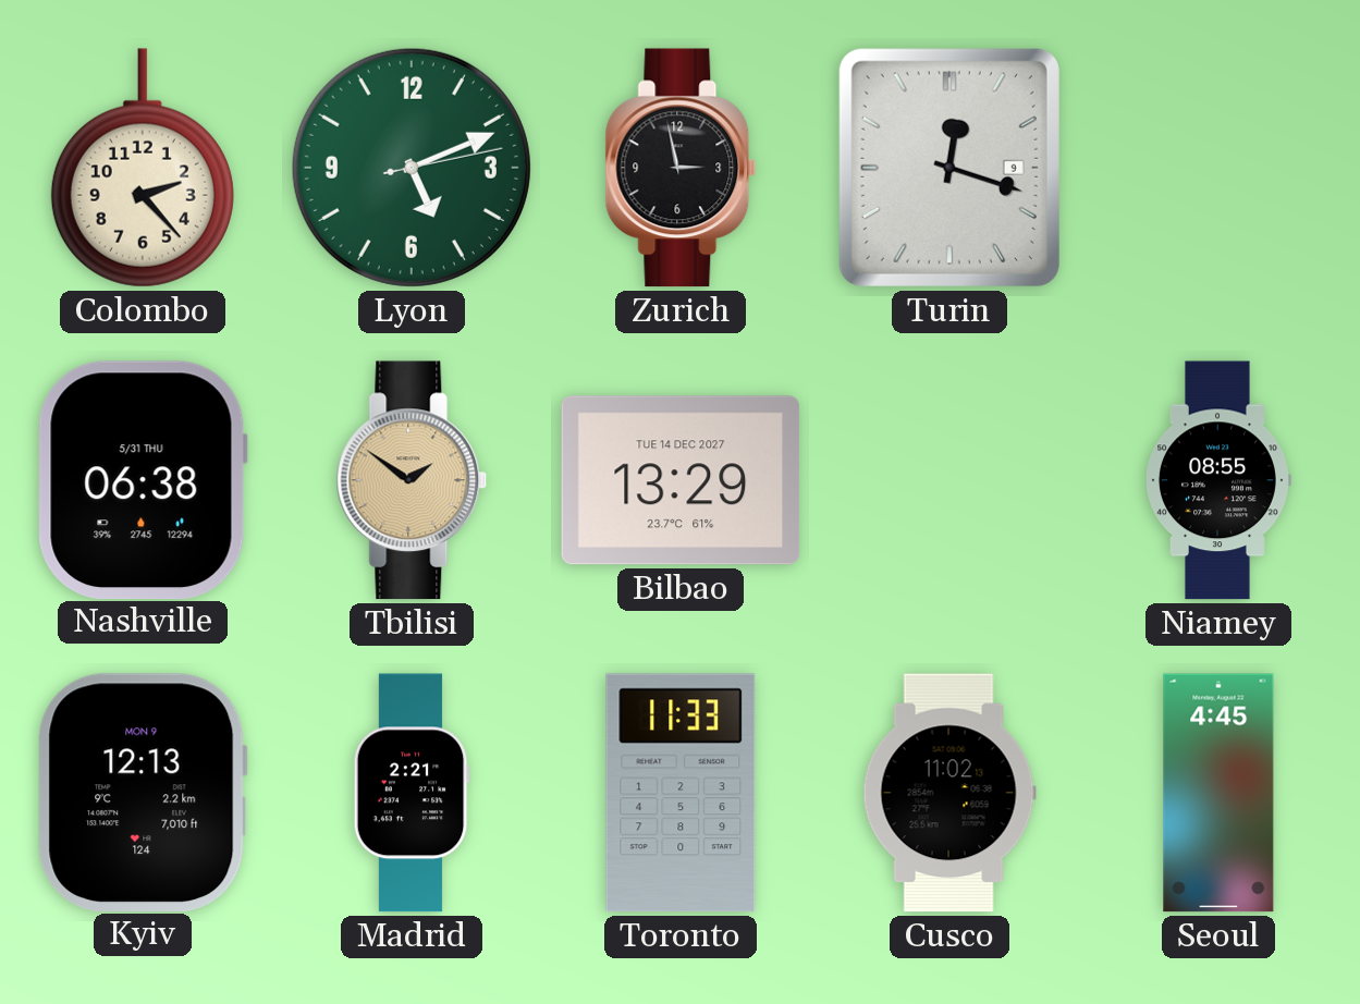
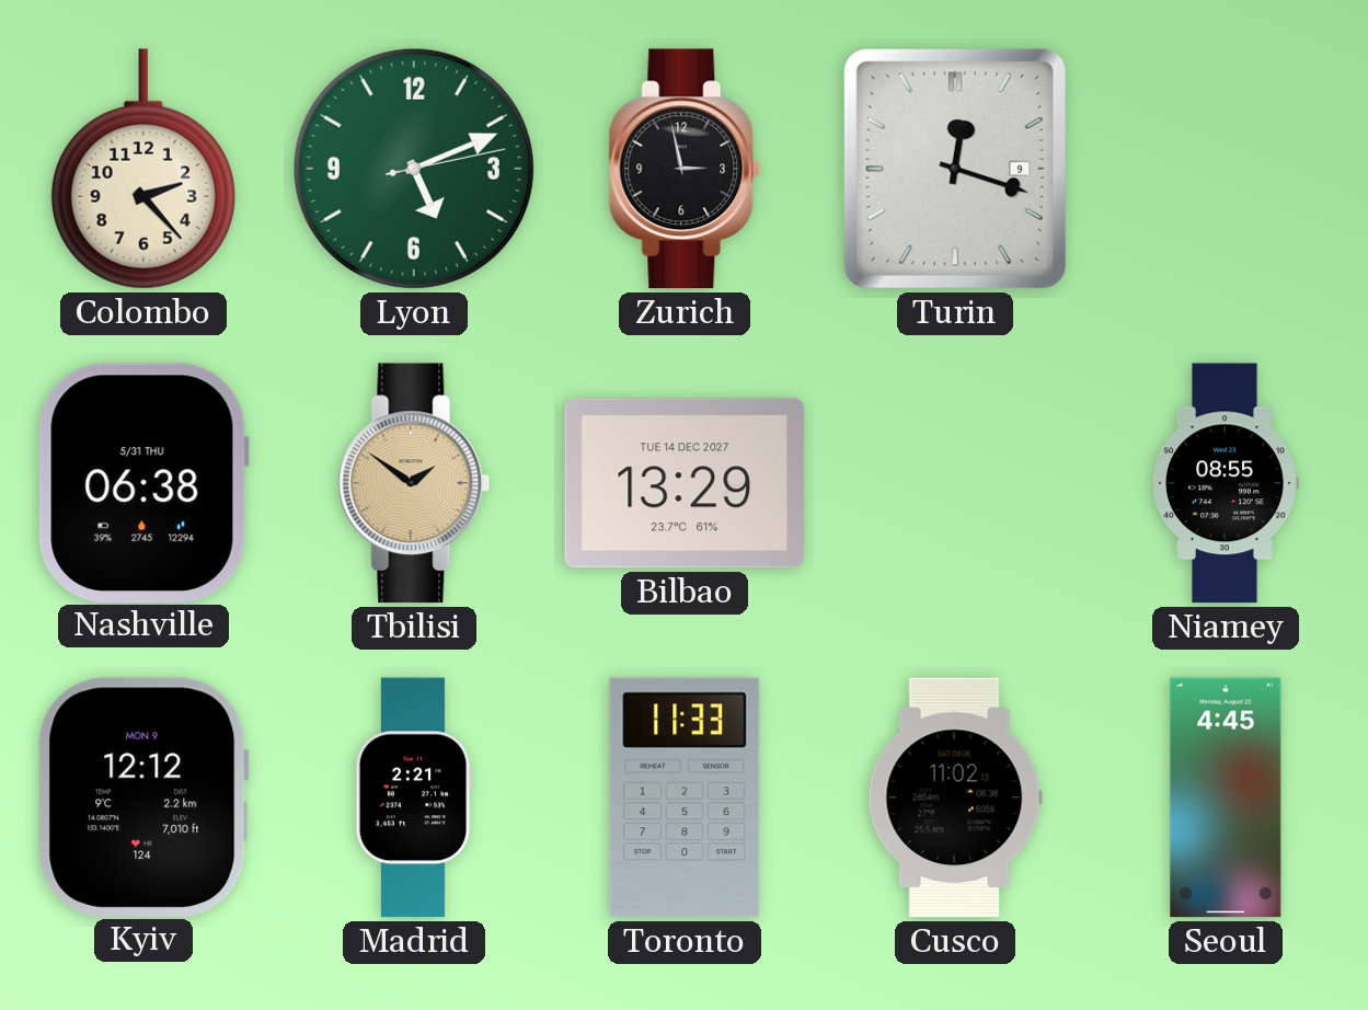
Kyiv: 12:13 -> 12:12 (143, 796)
